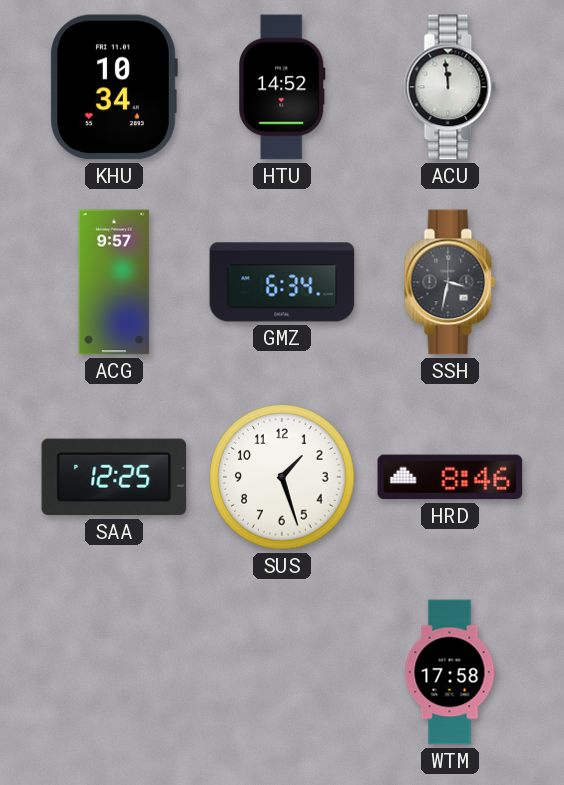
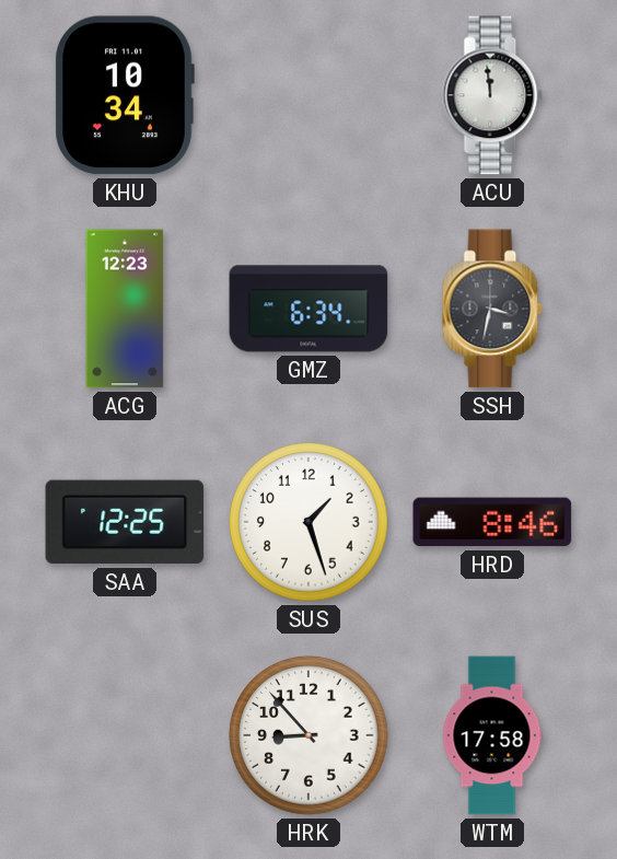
HTU: 14:52 -> none (282, 87)
ACG: 9:57 -> 12:23 (125, 309)
HRK: none -> 8:53 (308, 735)
